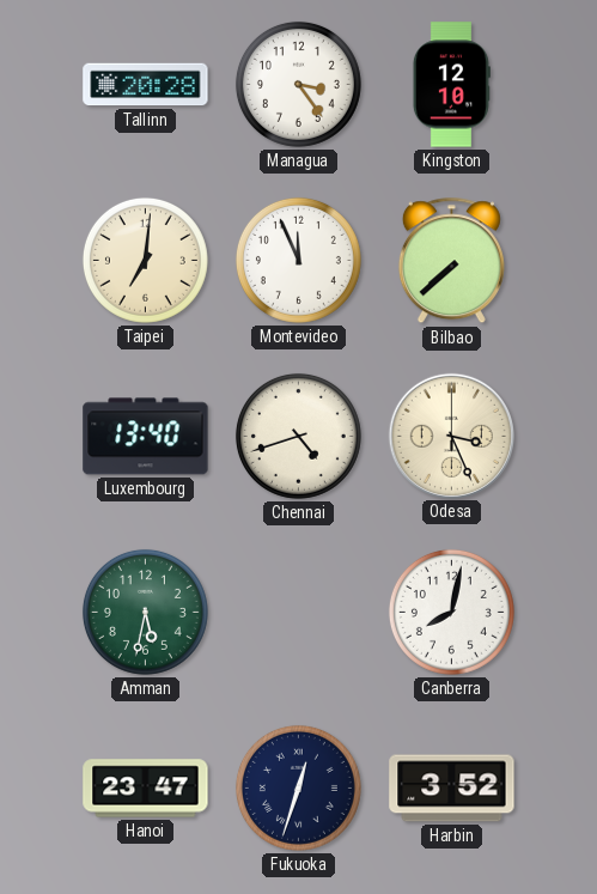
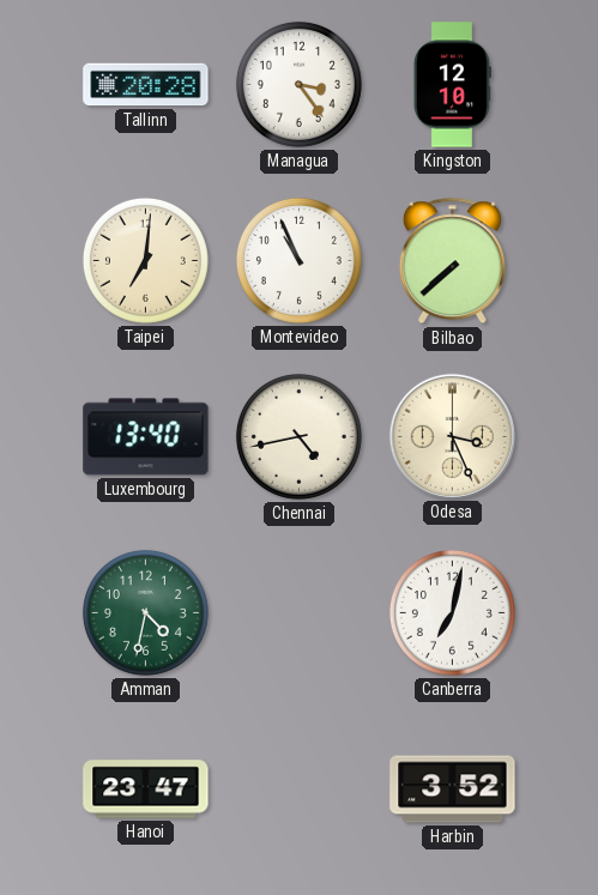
Montevideo: 11:56 -> 10:56 (298, 260)
Chennai: 4:42 -> 4:43 (298, 436)
Amman: 5:32 -> 4:32 (145, 612)
Canberra: 8:02 -> 7:02 (452, 612)
Fukuoka: 12:33 -> none (298, 787)
